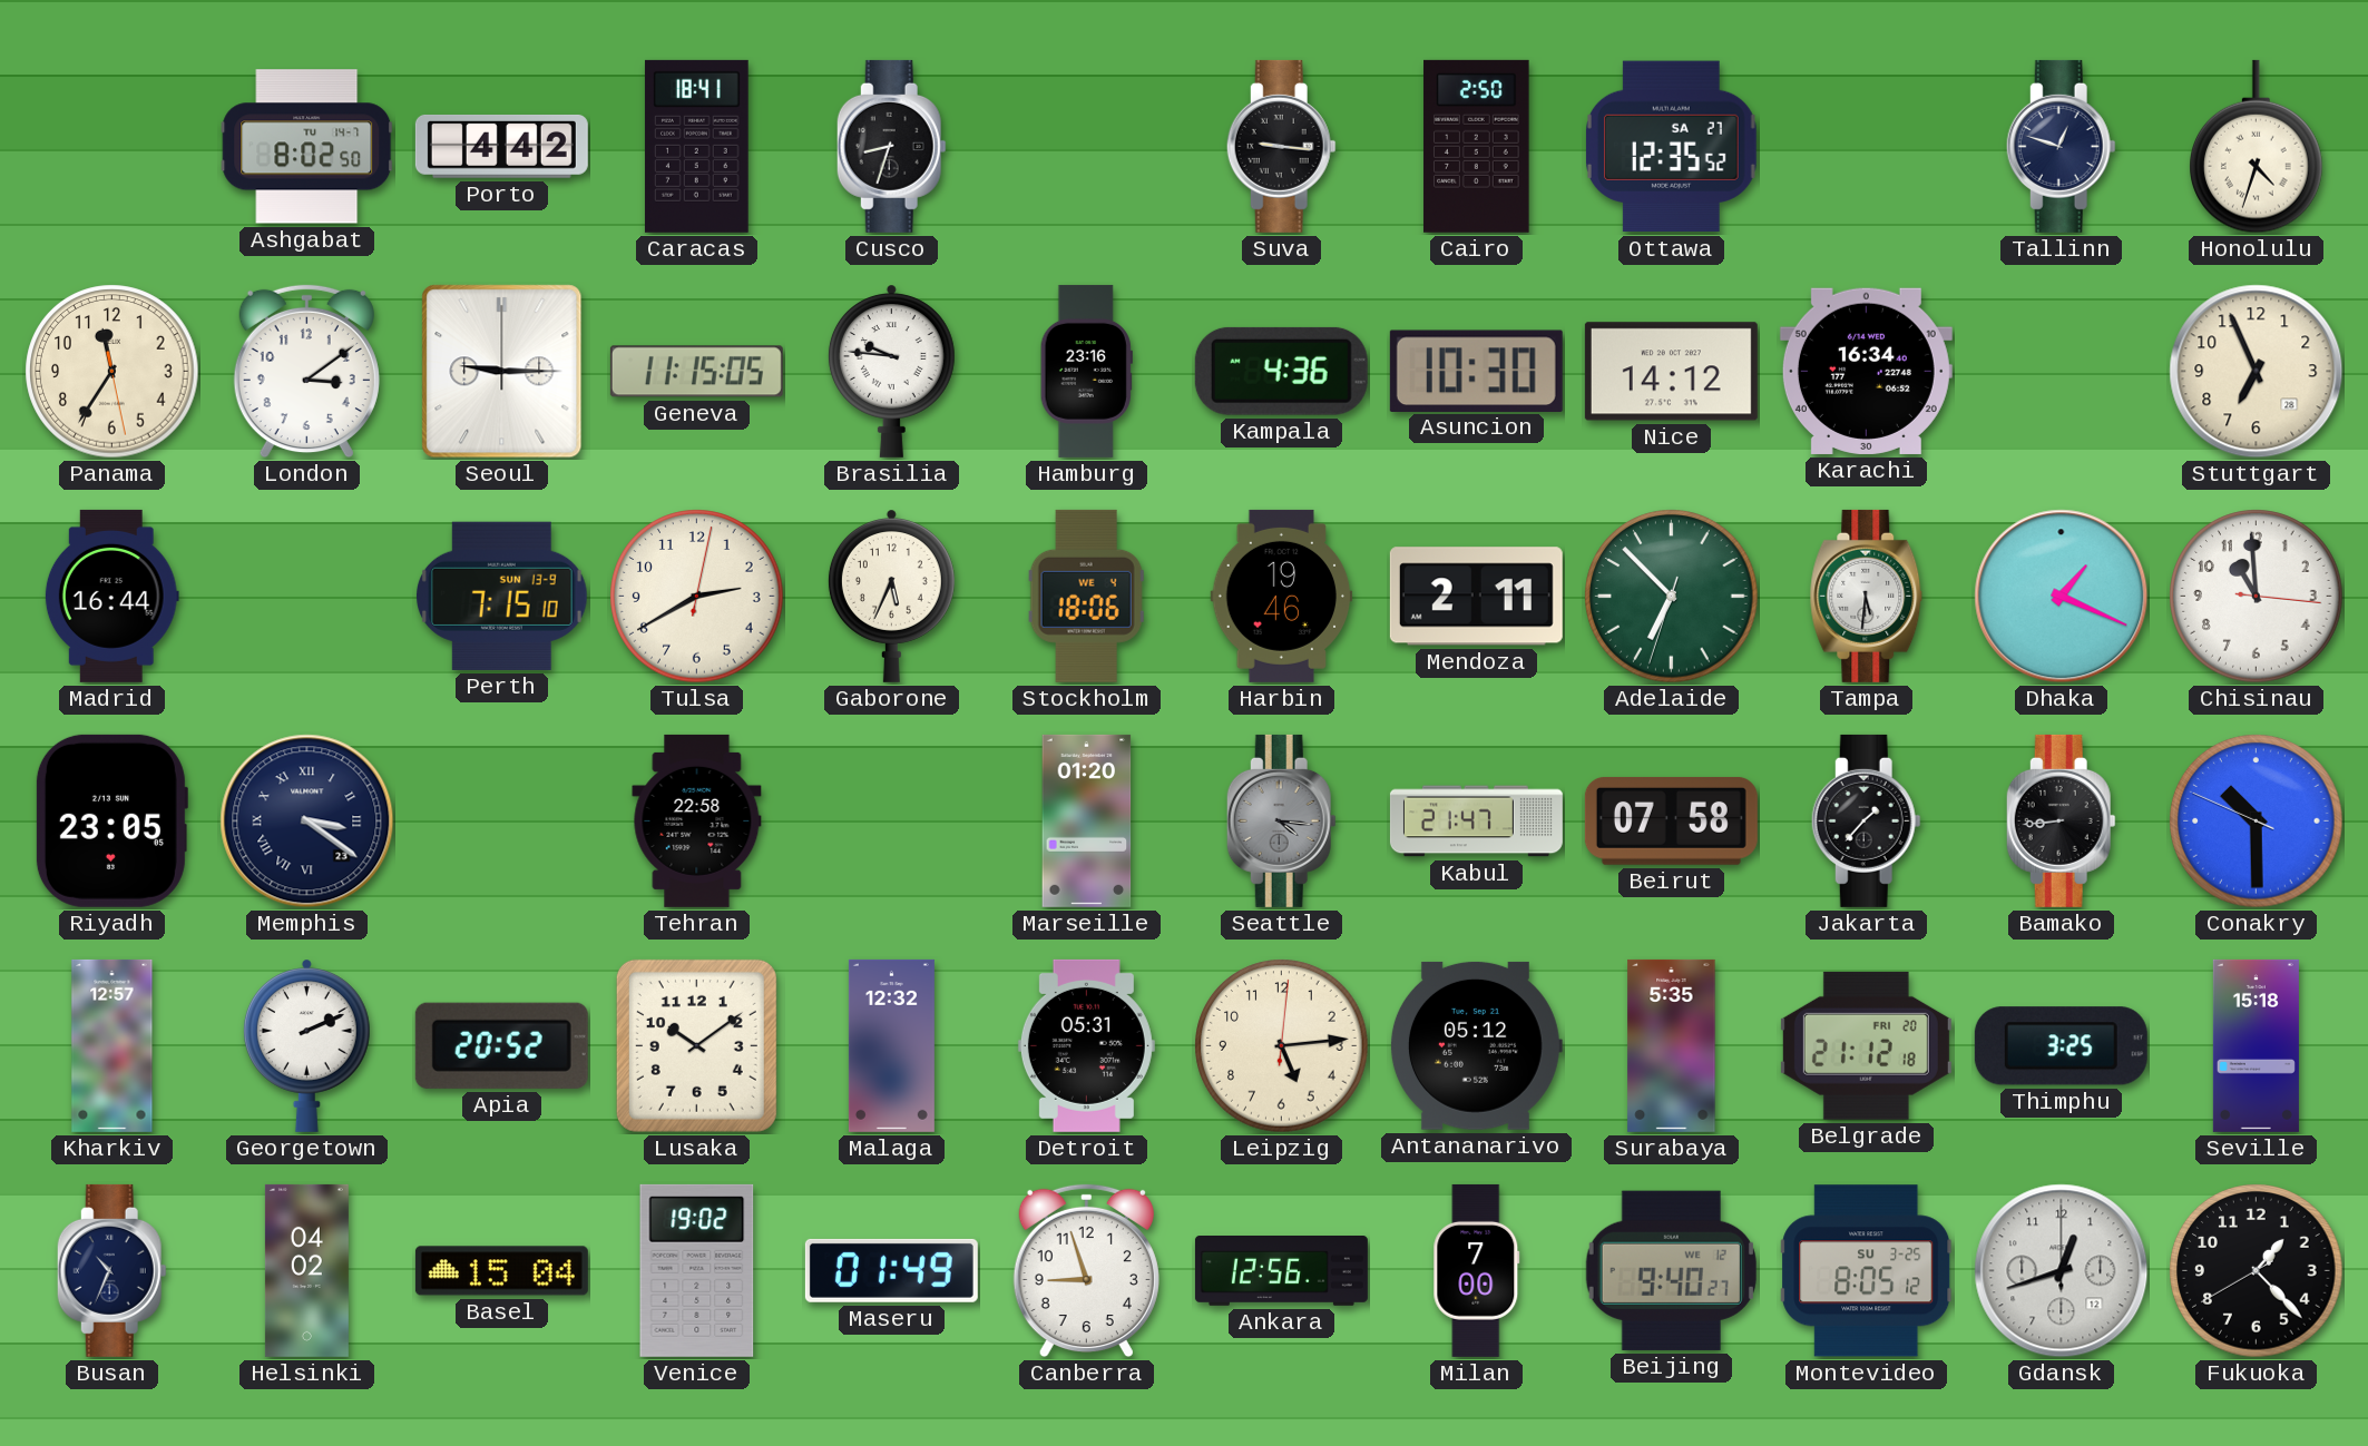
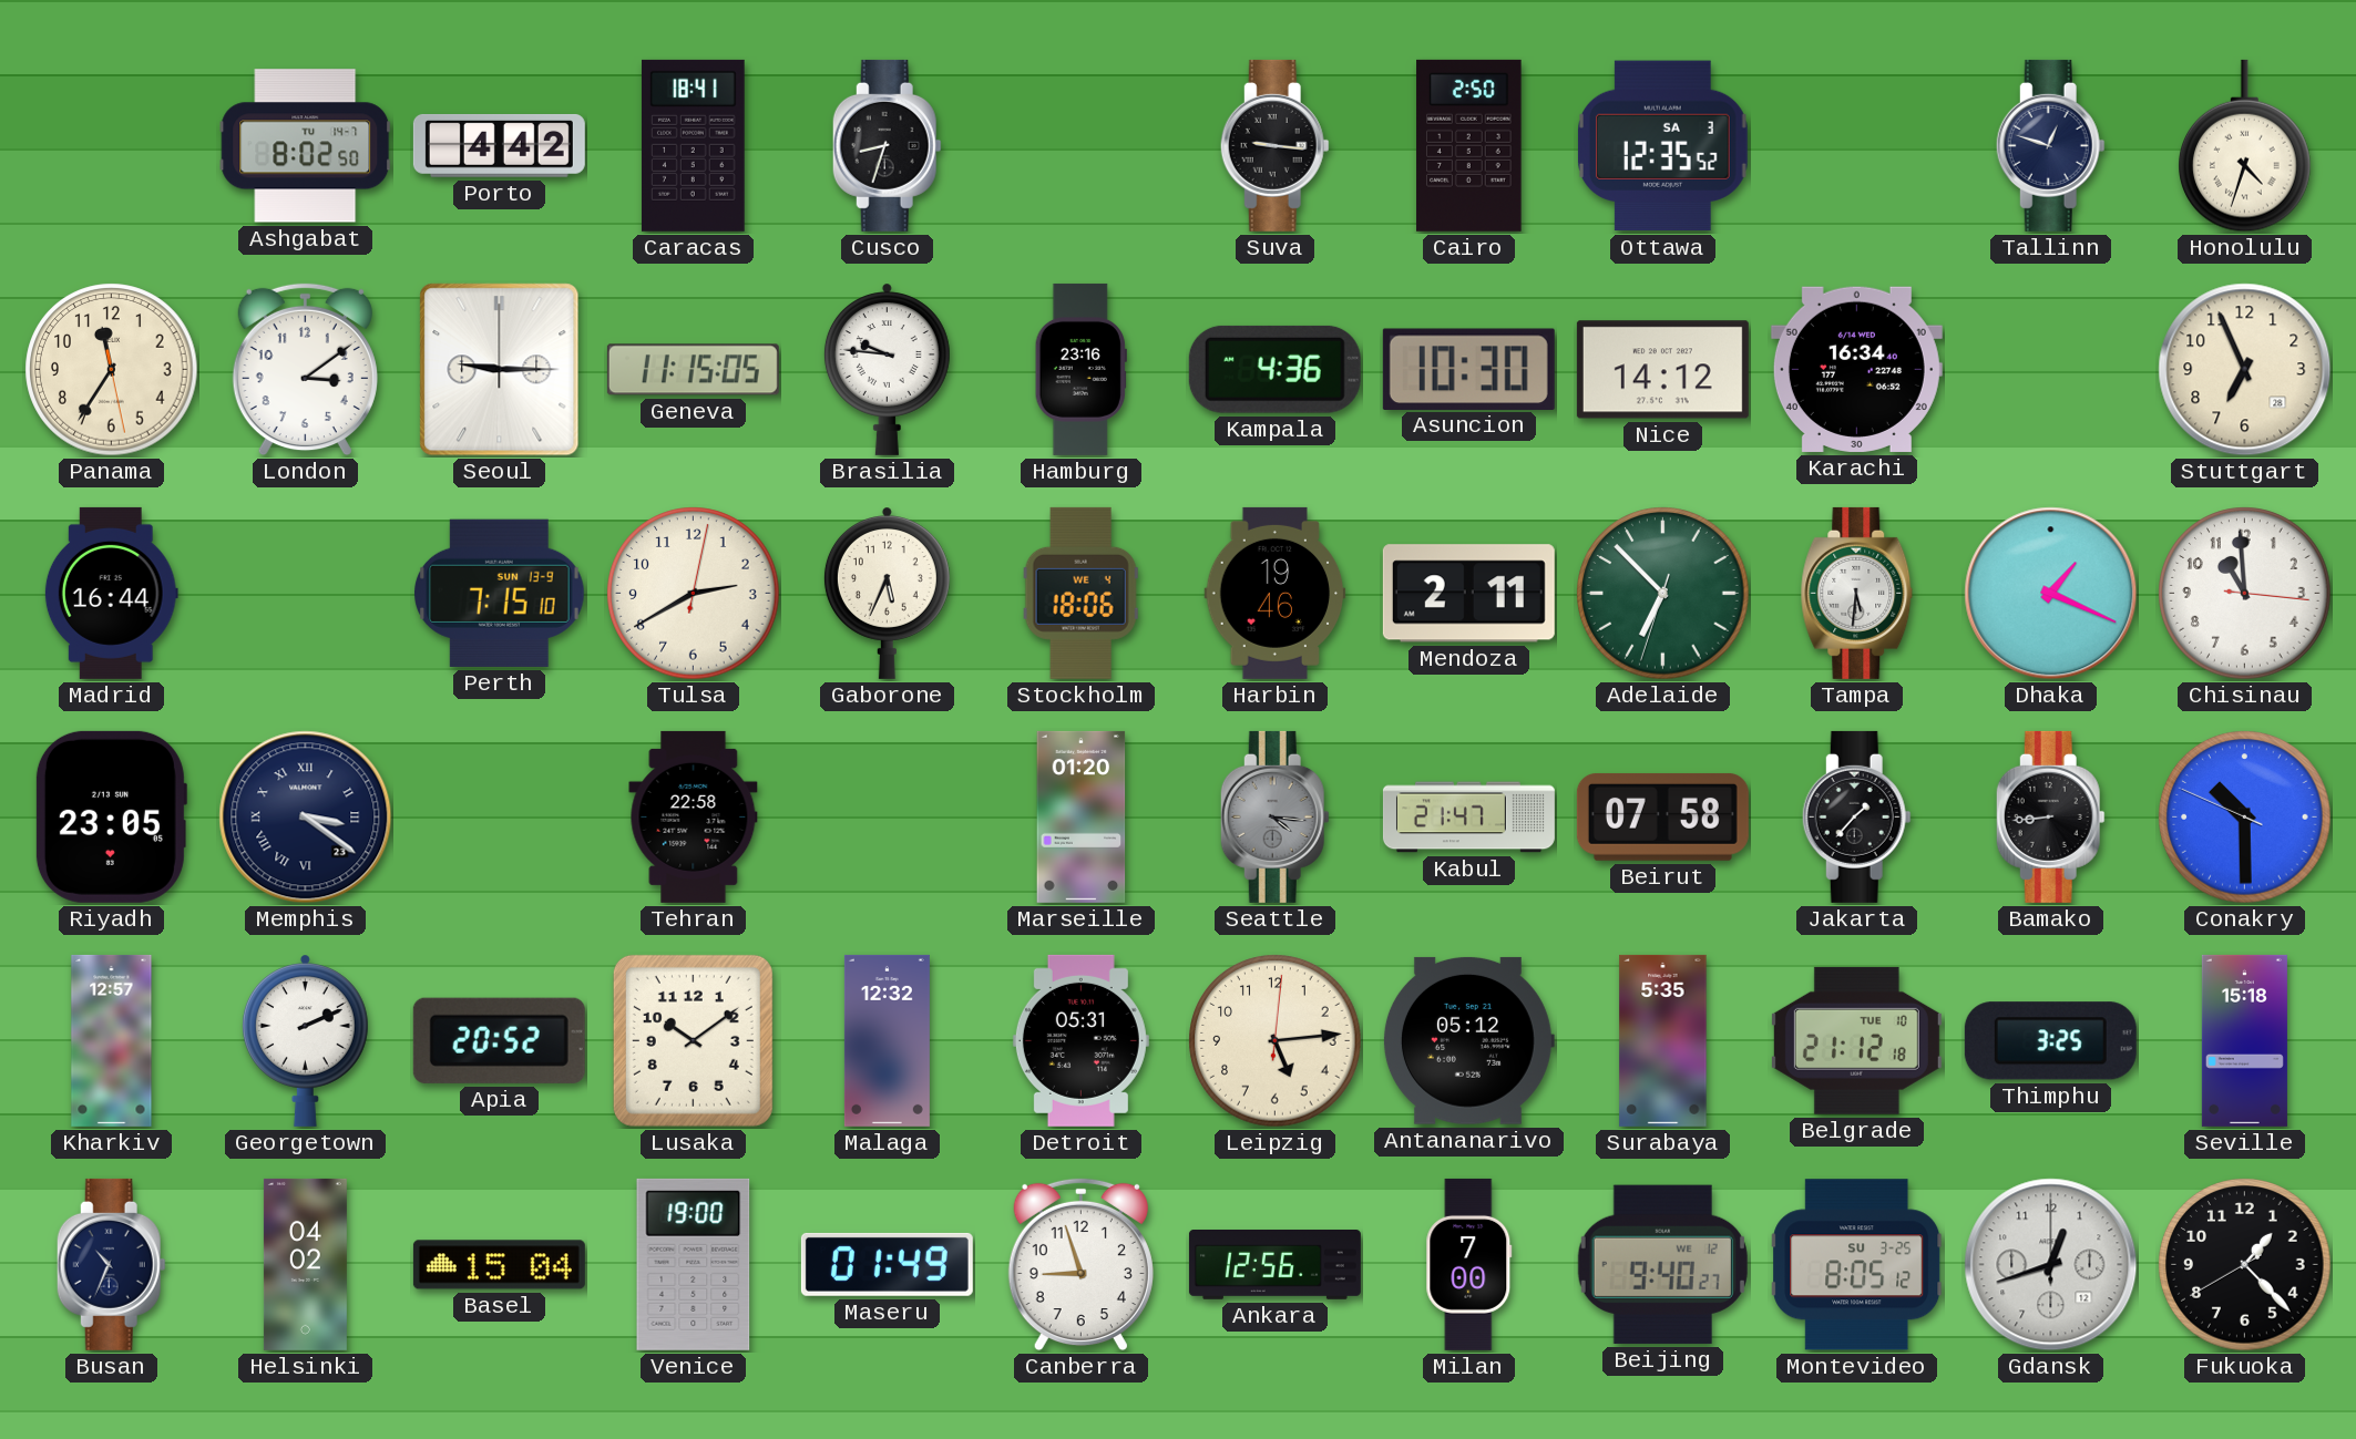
Ottawa date: SA 27 -> SA 3 (1663, 146)
Belgrade date: FRI 20 -> TUE 10 (1856, 1040)
Venice: 19:02 -> 19:00 (694, 1264)
